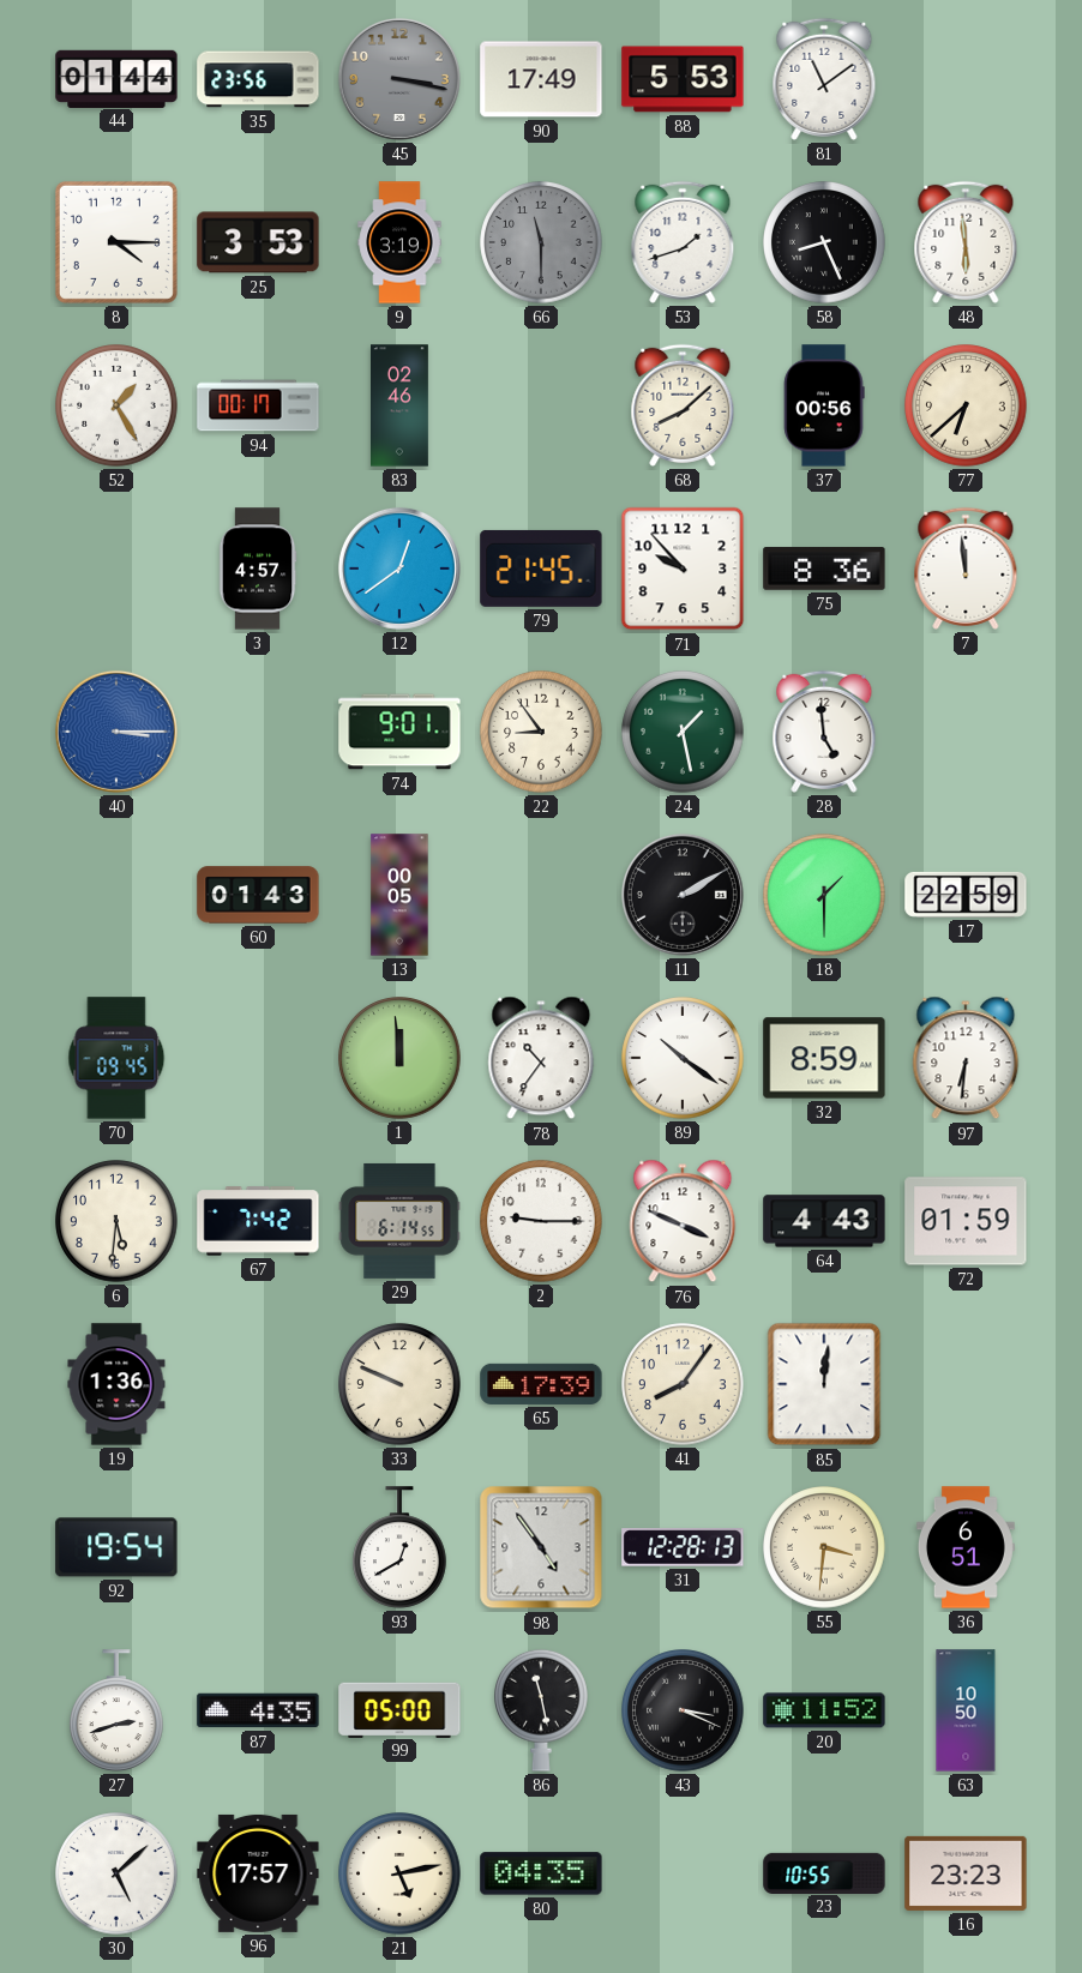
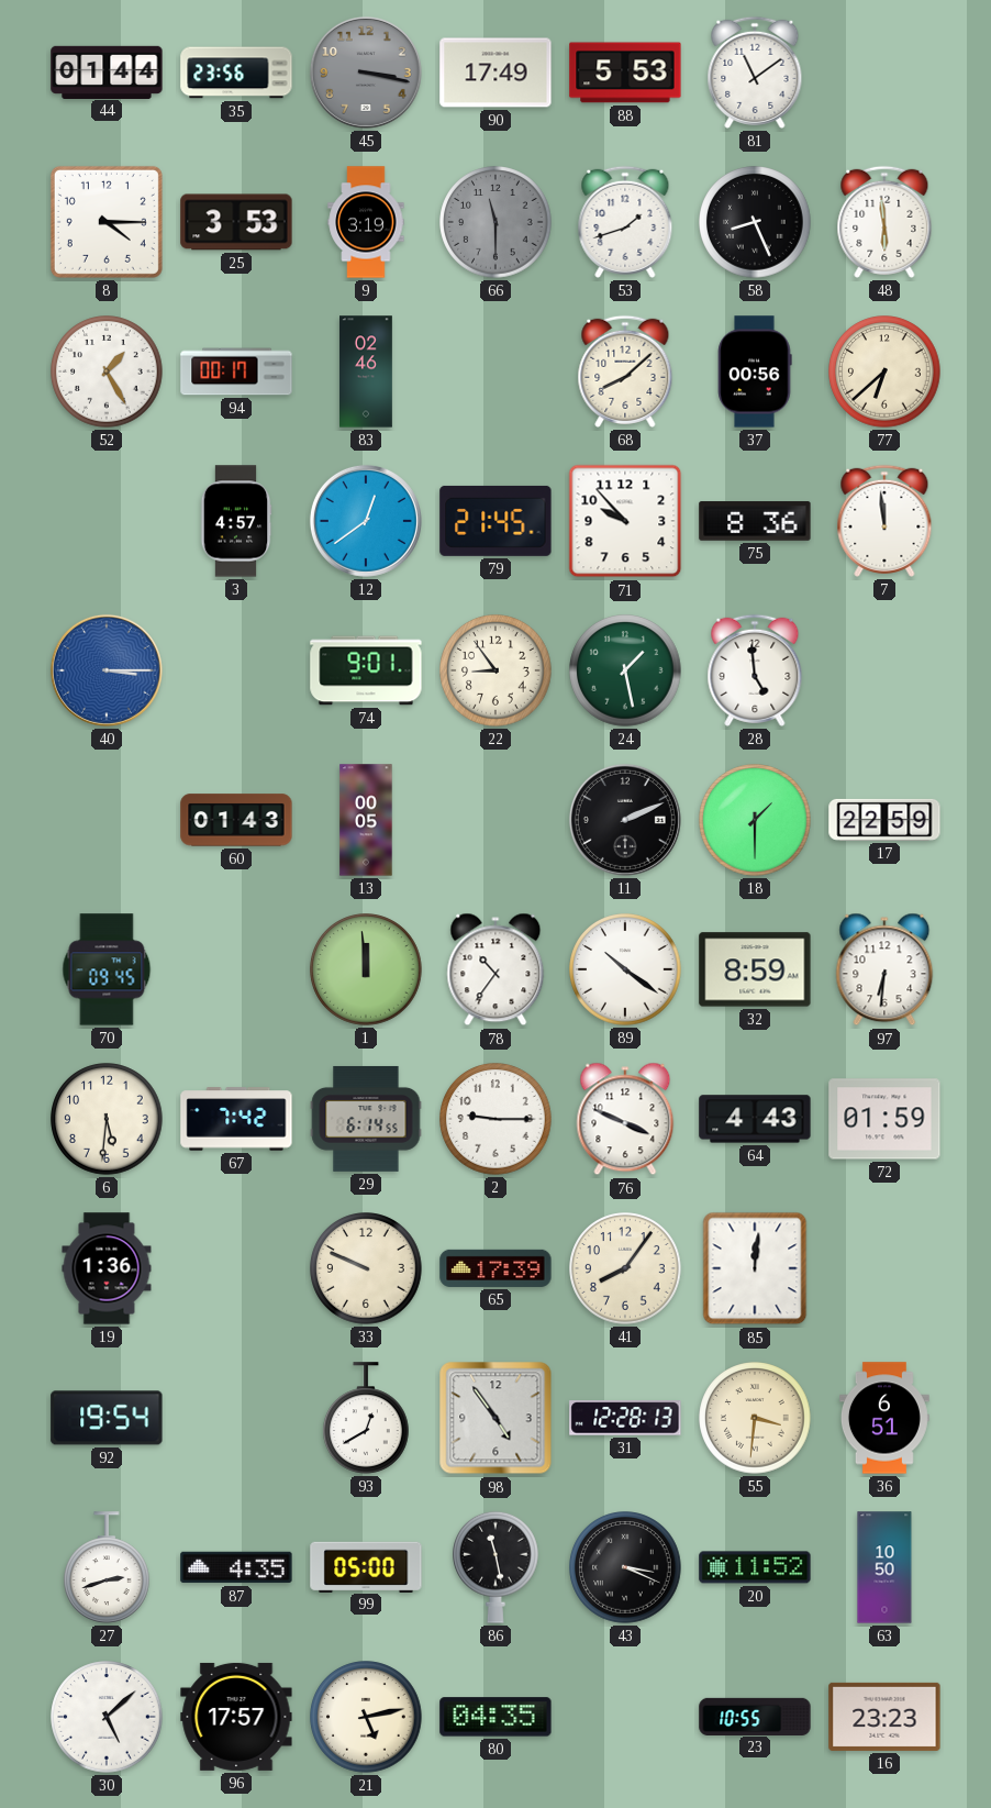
11: 2:10 -> 2:11 (625, 820)
